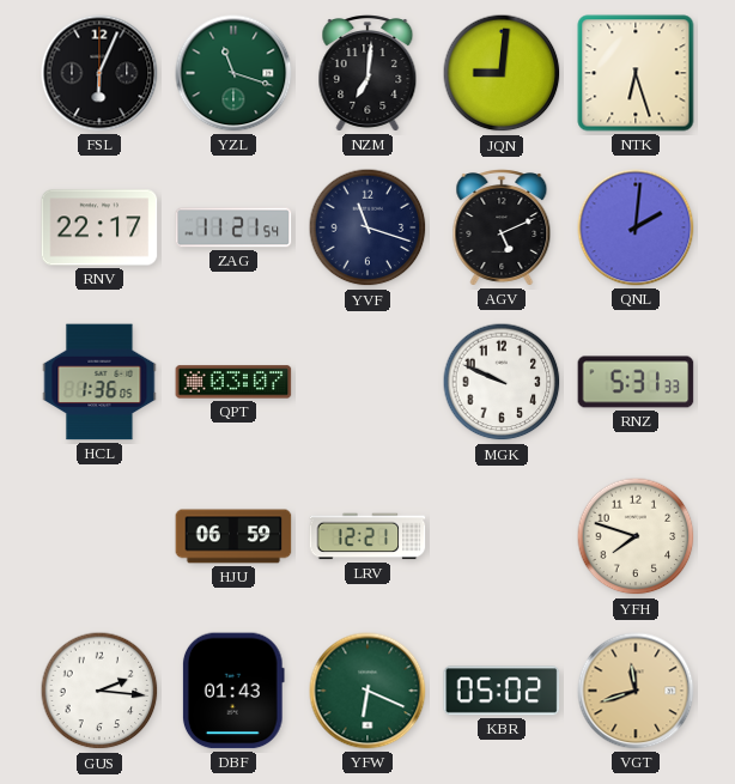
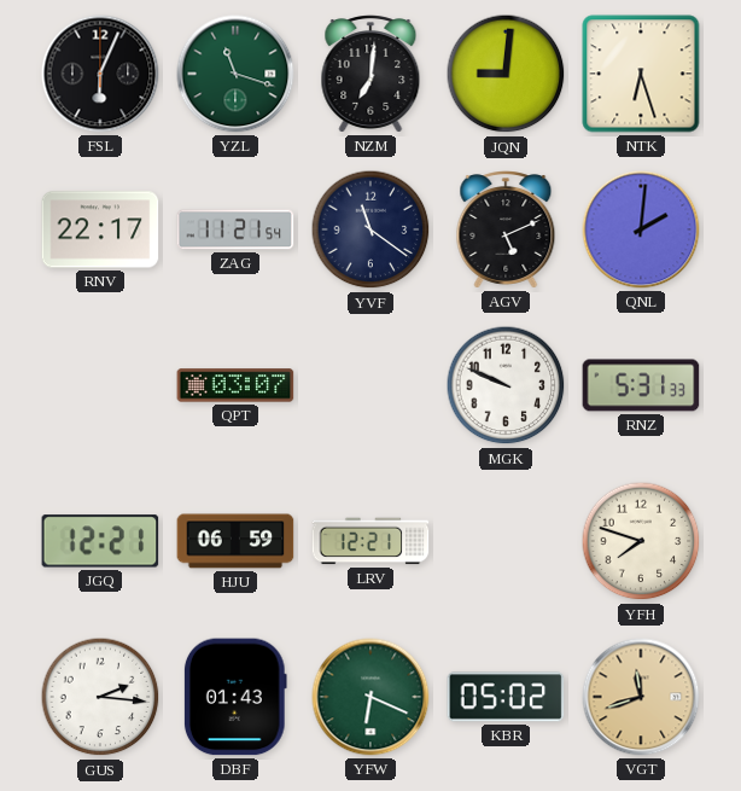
YVF: 11:18 -> 11:21 (370, 229)
HCL: 1:36 -> none (99, 382)
JGQ: none -> 12:21 (100, 541)
